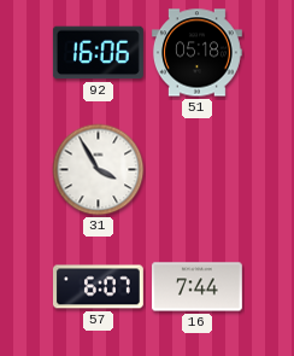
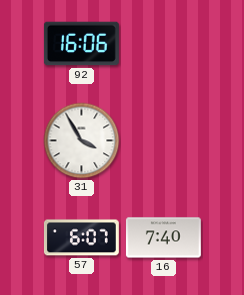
51: 05:18 -> none (196, 53)
16: 7:44 -> 7:40 (163, 238)
